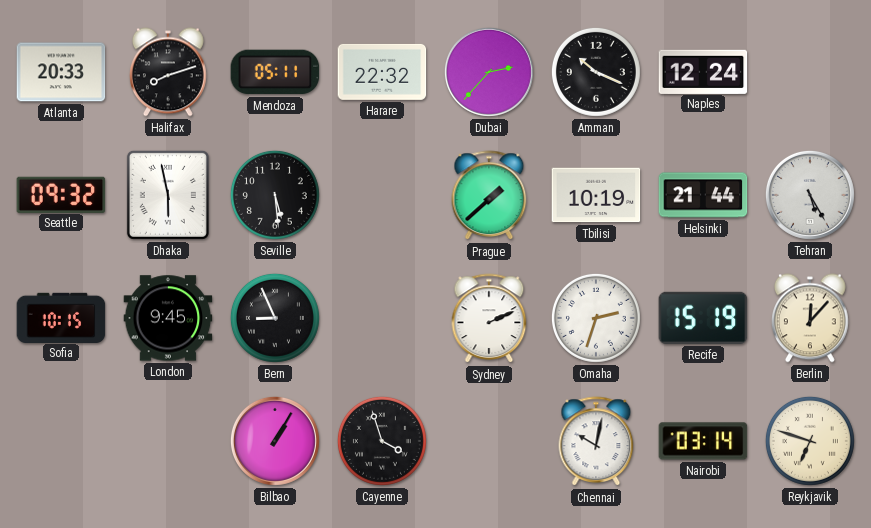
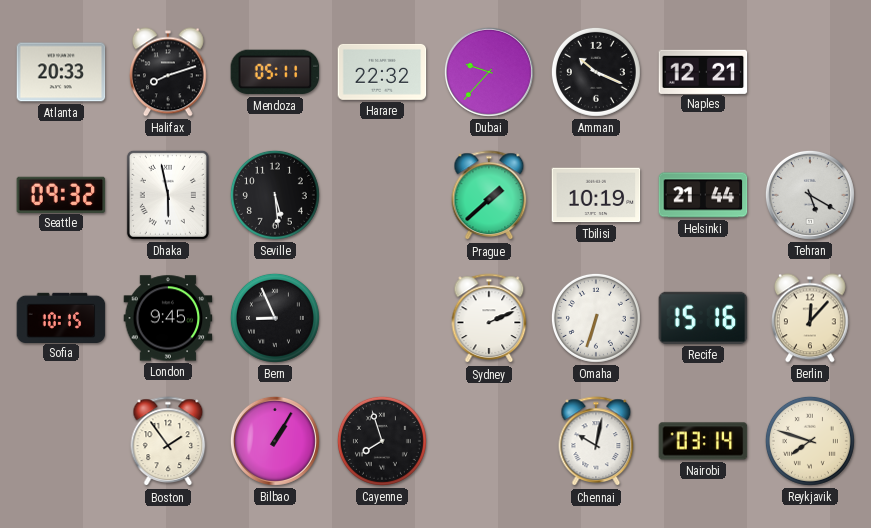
Dubai: 2:37 -> 9:37 (489, 72)
Naples: 12:24 -> 12:21 (703, 71)
Tehran: 5:25 -> 5:20 (810, 195)
Omaha: 2:33 -> 6:33 (596, 318)
Recife: 15:19 -> 15:16 (703, 318)
Boston: none -> 1:54 (168, 442)
Cayenne: 3:57 -> 7:57 (382, 441)
Reykjavik: 6:48 -> 7:48 (810, 441)
